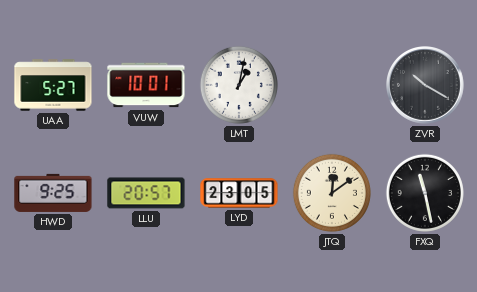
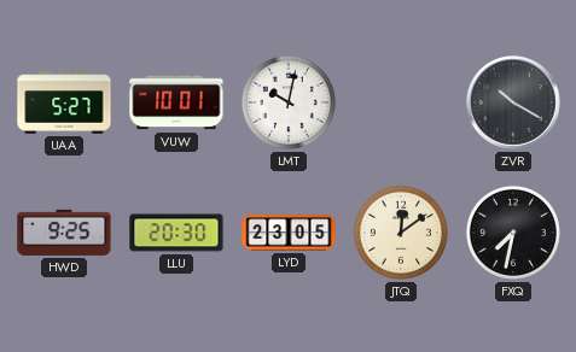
LMT: 1:02 -> 10:02 (289, 102)
LLU: 20:57 -> 20:30 (176, 233)
FXQ: 11:28 -> 7:32 (513, 233)
